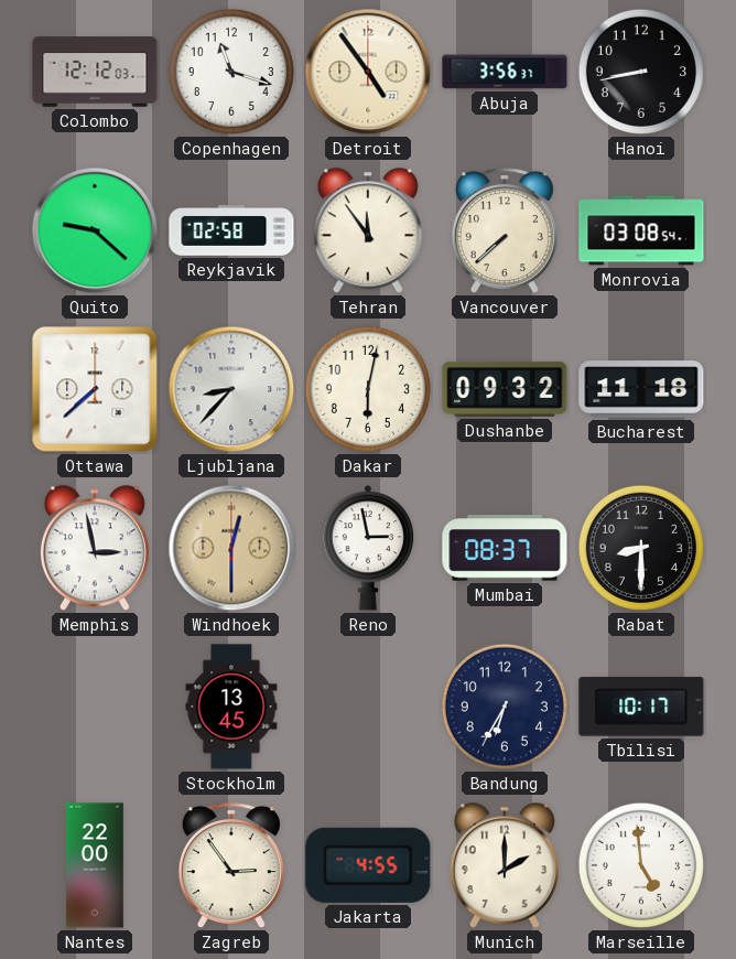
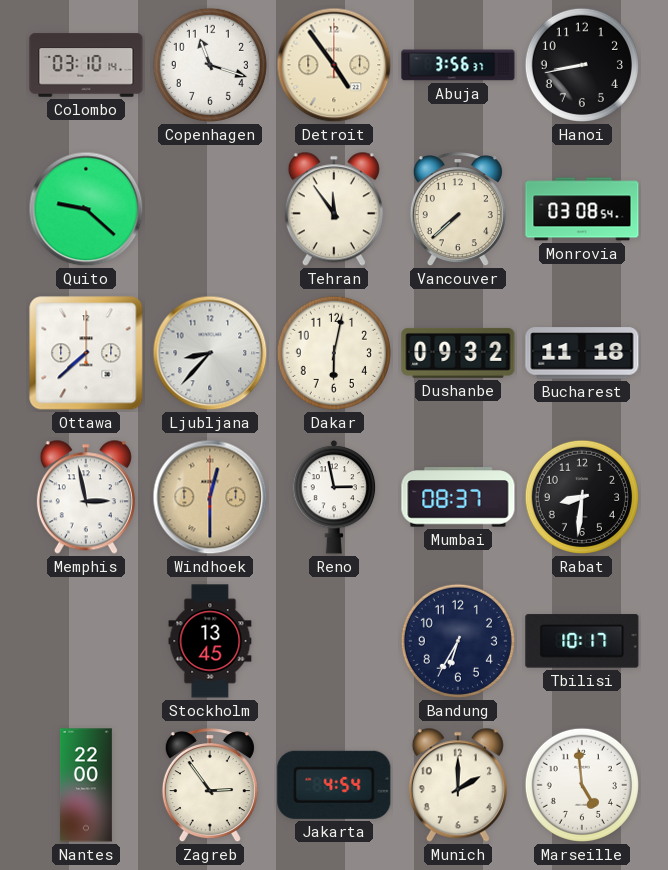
Colombo: 12:12 -> 03:10 (86, 65)
Reykjavik: 02:58 -> none (231, 230)
Rabat: 8:30 -> 8:31 (582, 497)
Jakarta: 4:55 -> 4:54 (334, 785)
